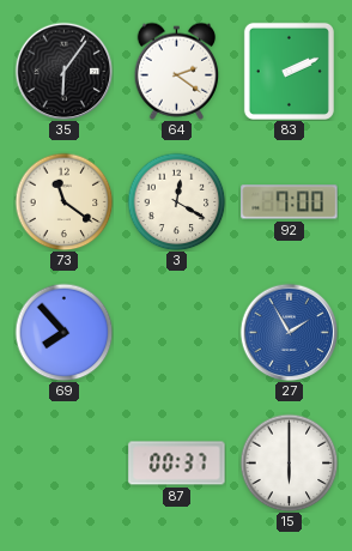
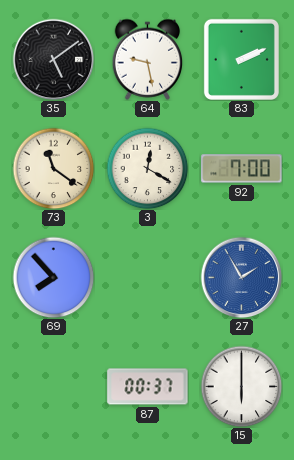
35: 6:06 -> 5:09 (53, 59)
64: 2:21 -> 9:28 (148, 59)
